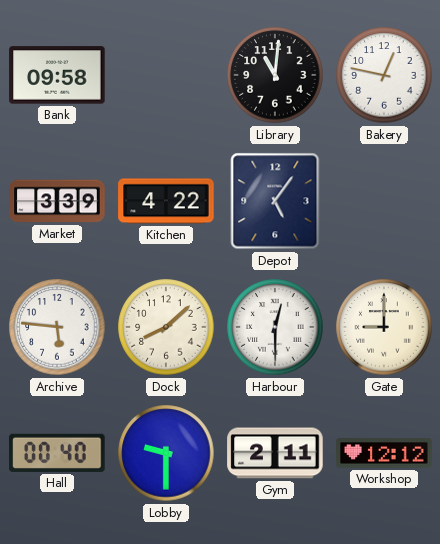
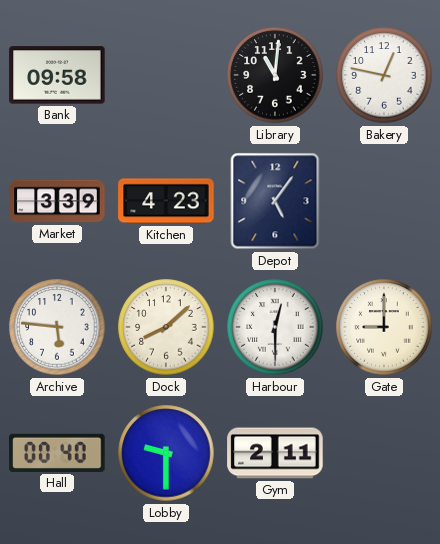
Kitchen: 4:22 -> 4:23 (166, 201)
Workshop: 12:12 -> none (384, 453)
